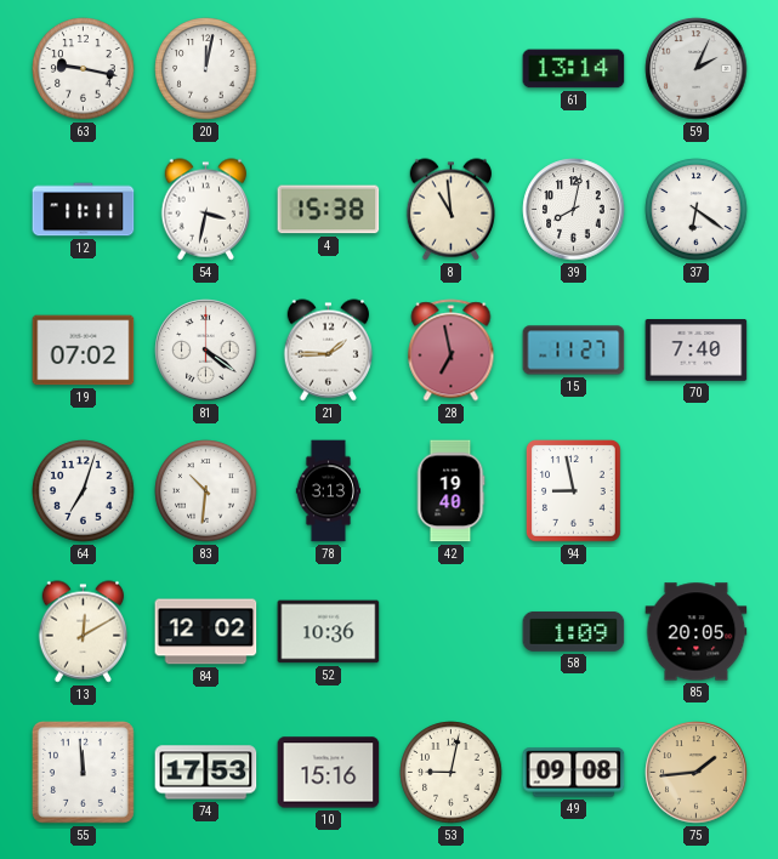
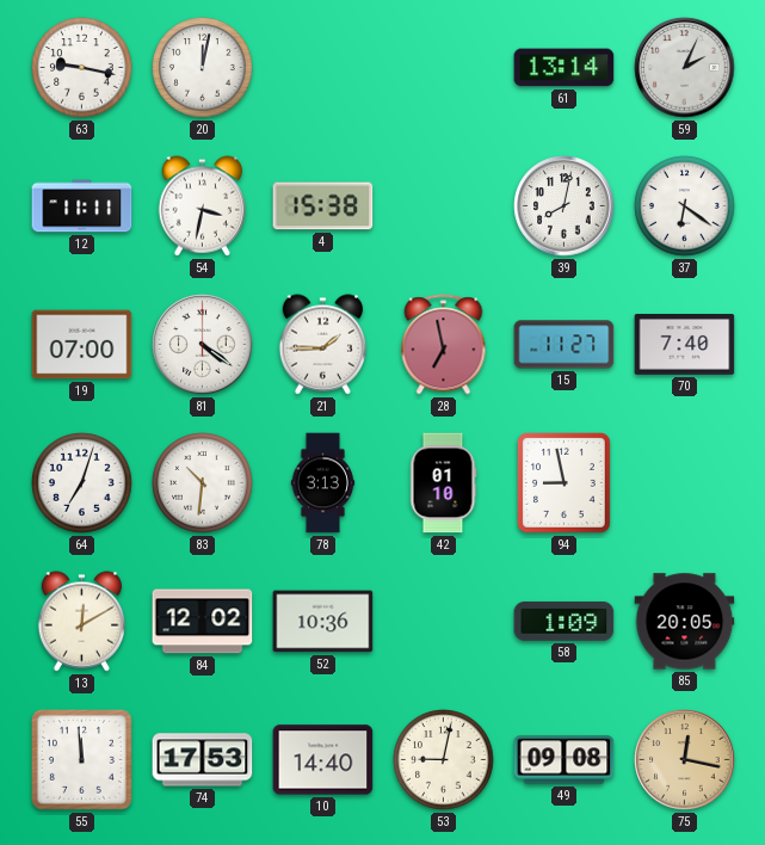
8: 10:59 -> none (452, 210)
19: 07:02 -> 07:00 (82, 345)
42: 19:40 -> 01:10 (443, 483)
10: 15:16 -> 14:40 (323, 760)
75: 1:44 -> 12:17 (685, 760)
